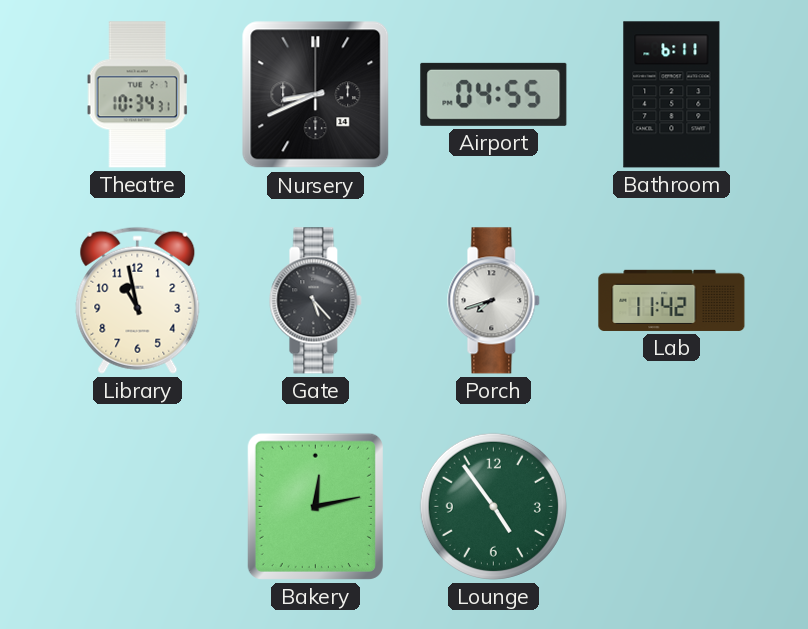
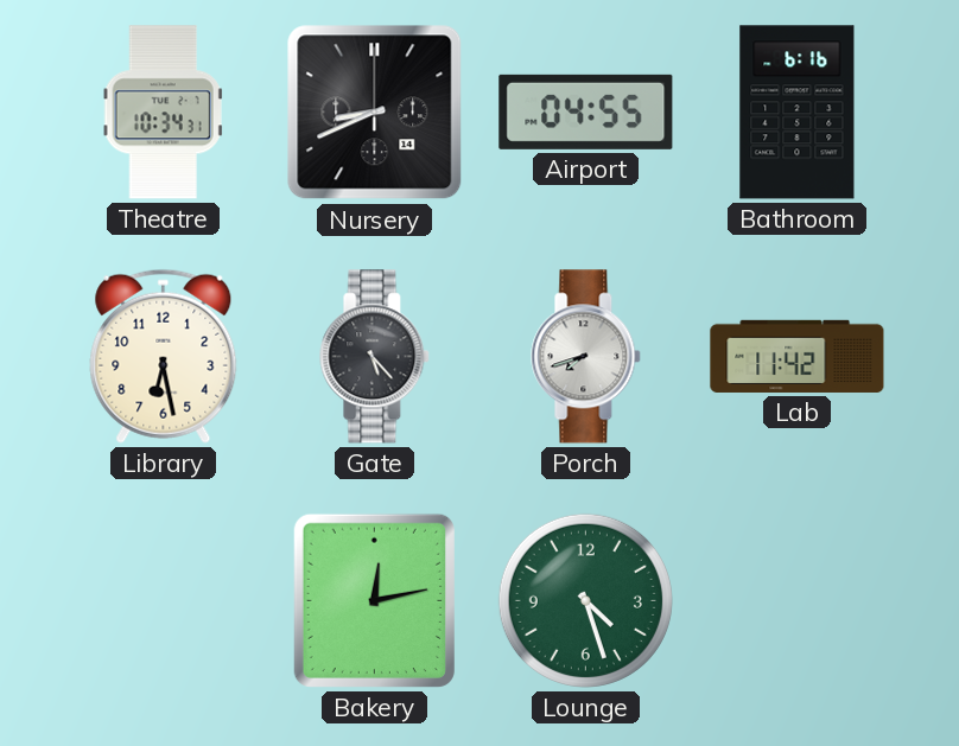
Bathroom: 6:11 -> 6:16 (798, 113)
Library: 10:58 -> 6:28 (164, 356)
Lounge: 4:54 -> 4:27 (585, 600)
